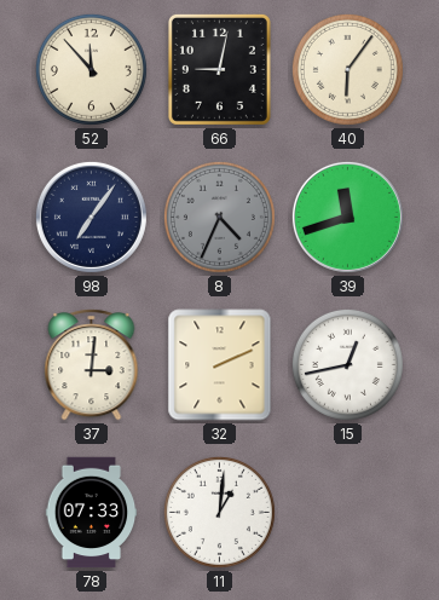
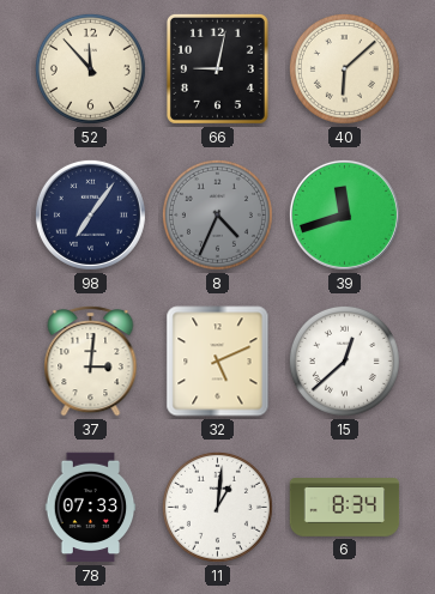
40: 6:06 -> 6:08 (344, 68)
32: 2:11 -> 5:11 (218, 362)
15: 12:43 -> 12:38 (344, 360)
6: none -> 8:34 (345, 508)
